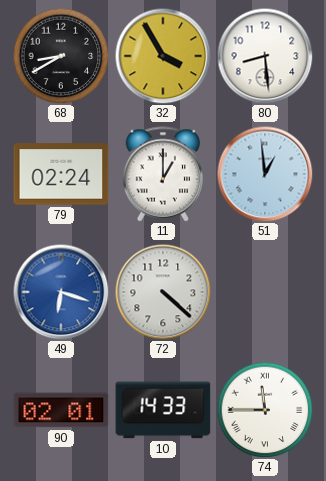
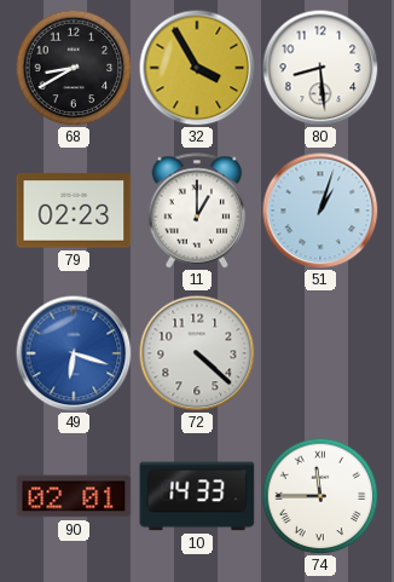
79: 02:24 -> 02:23 (74, 211)
51: 12:59 -> 1:03 (320, 211)
